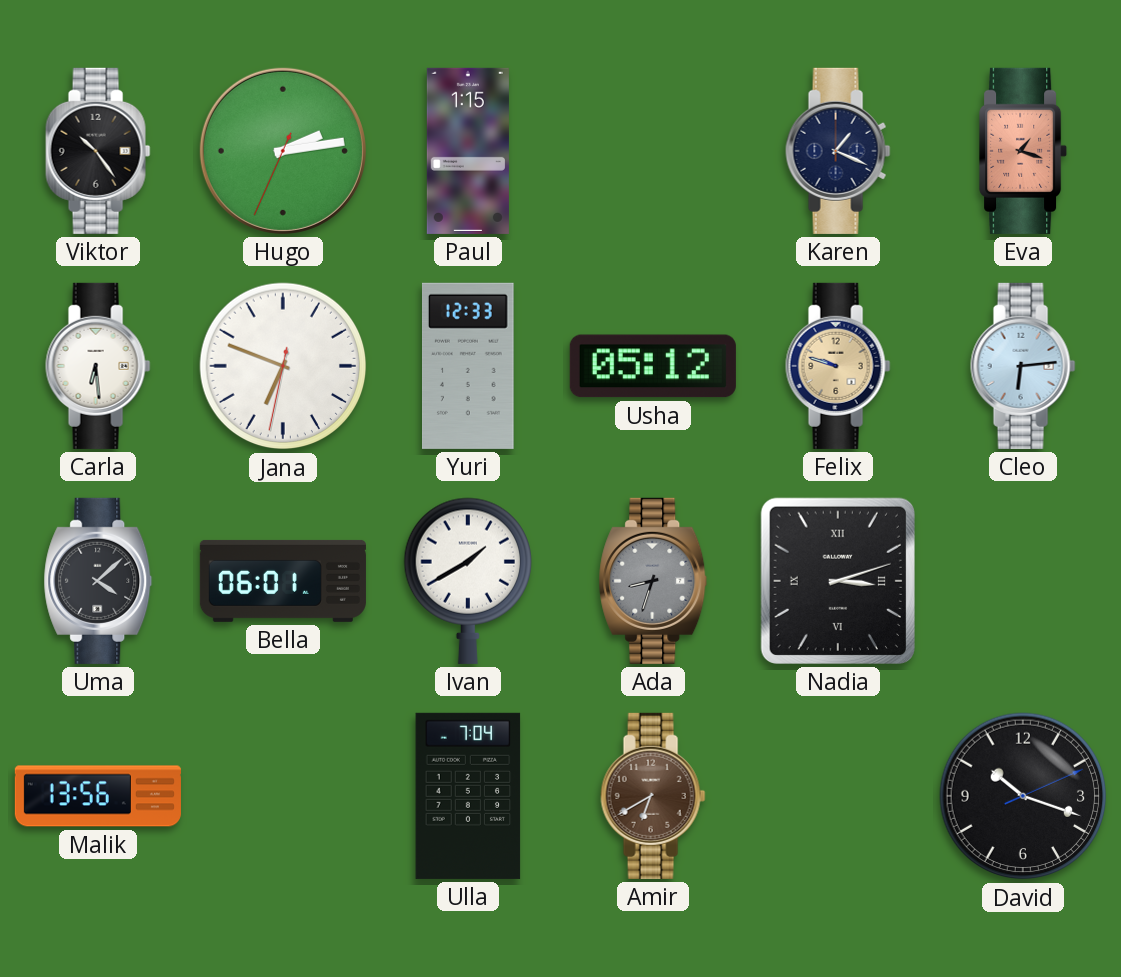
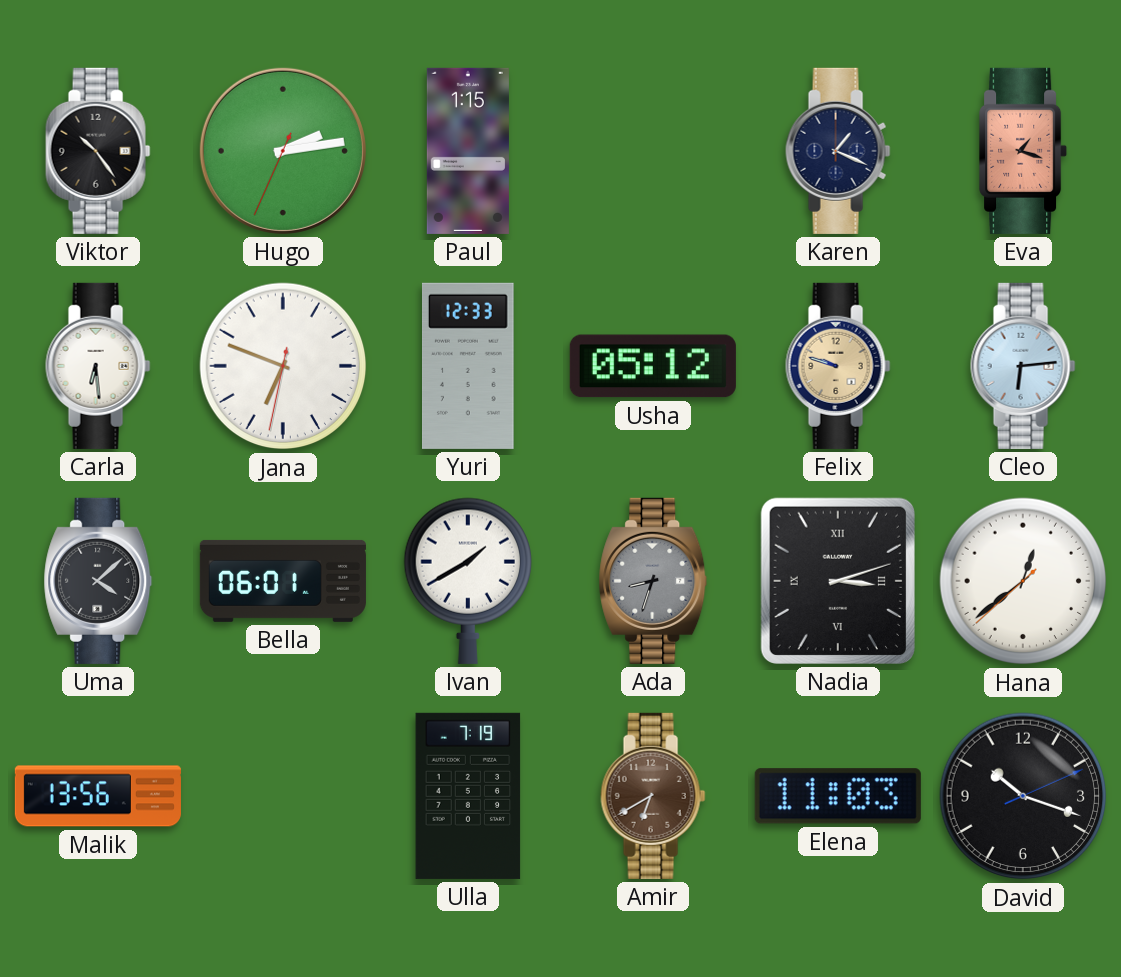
Hana: none -> 12:38 (1023, 581)
Ulla: 7:04 -> 7:19 (468, 796)
Elena: none -> 11:03 (838, 796)
